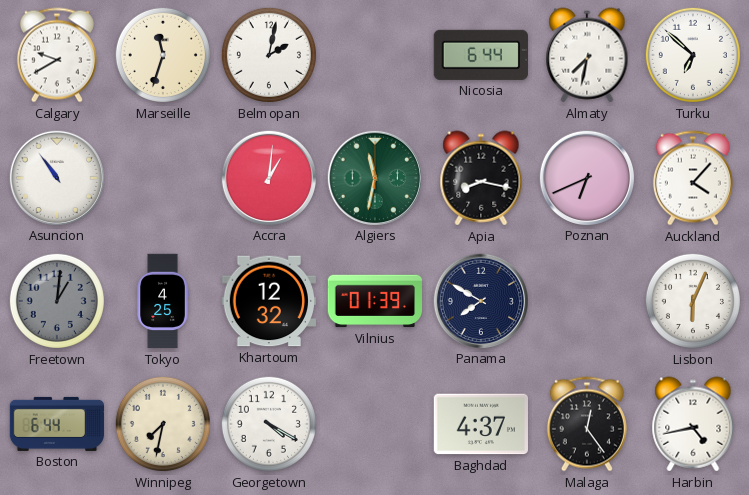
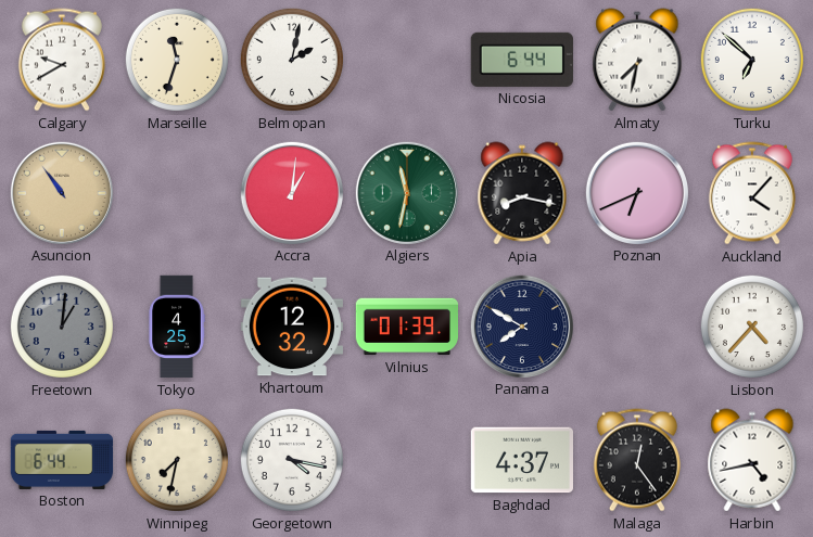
Asuncion dial: white -> champagne (61, 192)
Lisbon: 6:04 -> 4:37 (752, 327)
Georgetown: 4:20 -> 4:17 (292, 460)
